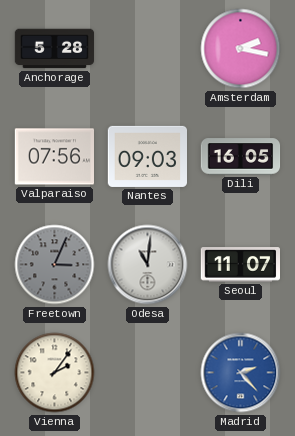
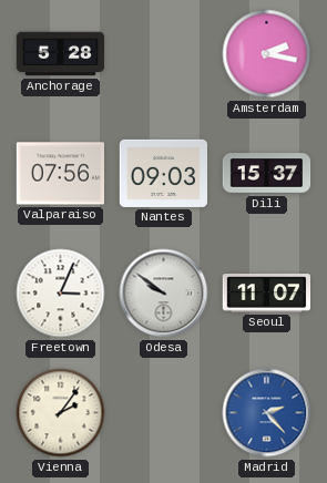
Dili: 16:05 -> 15:37 (267, 174)
Freetown dial: grey -> white (61, 294)
Odesa: 11:01 -> 9:51 (164, 294)
